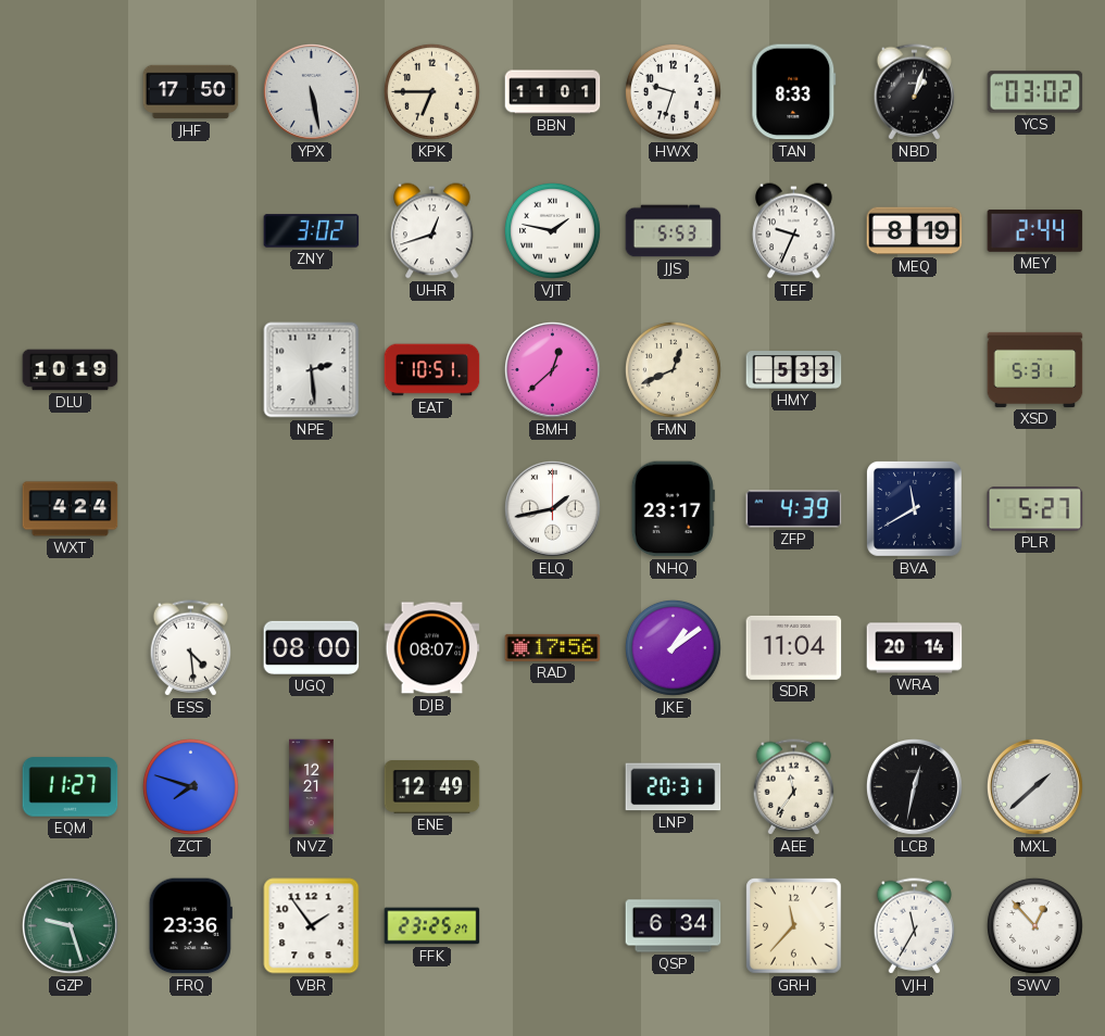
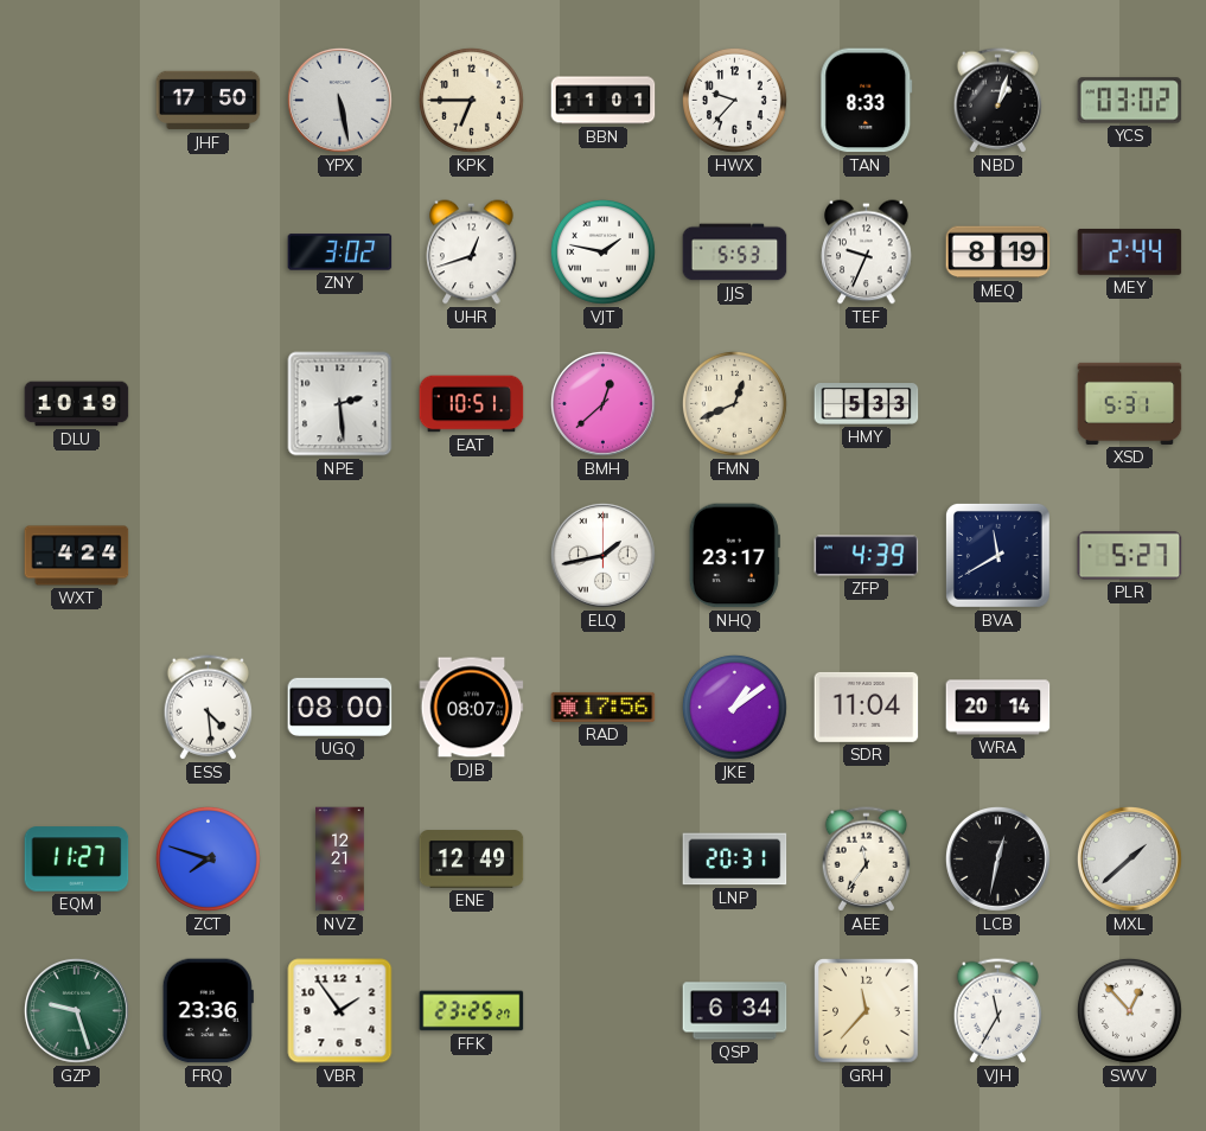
HWX: 9:33 -> 9:37 (734, 100)
